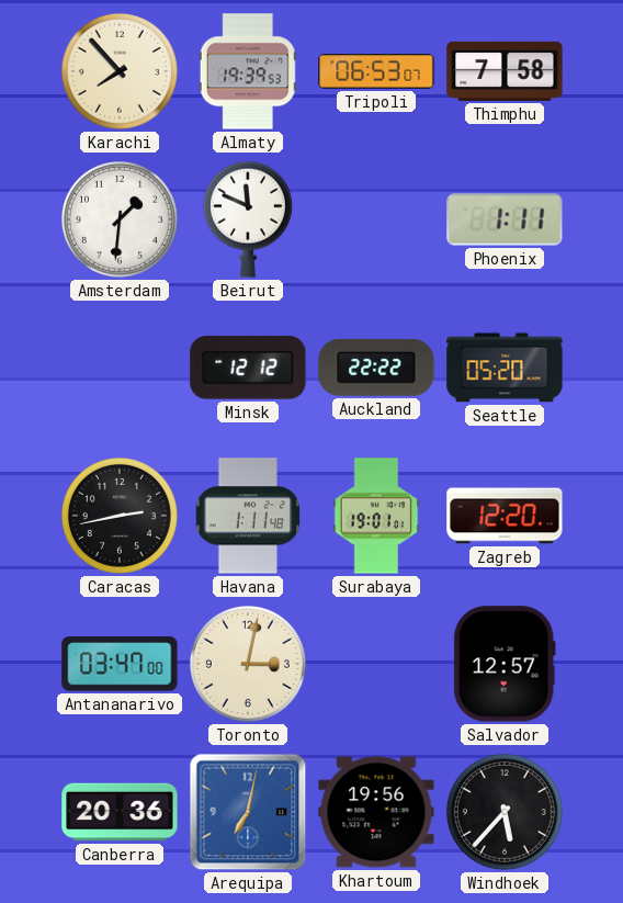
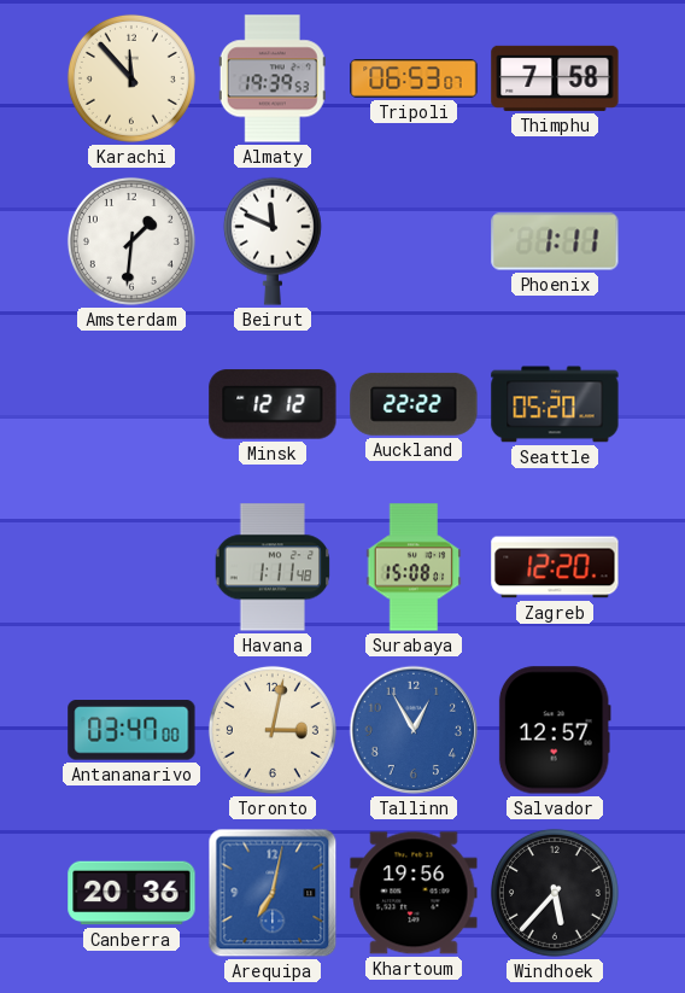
Karachi: 7:53 -> 11:53 (131, 78)
Caracas: 2:43 -> none (120, 516)
Surabaya: 19:01 -> 15:08 (414, 567)
Tallinn: none -> 12:55 (414, 730)
